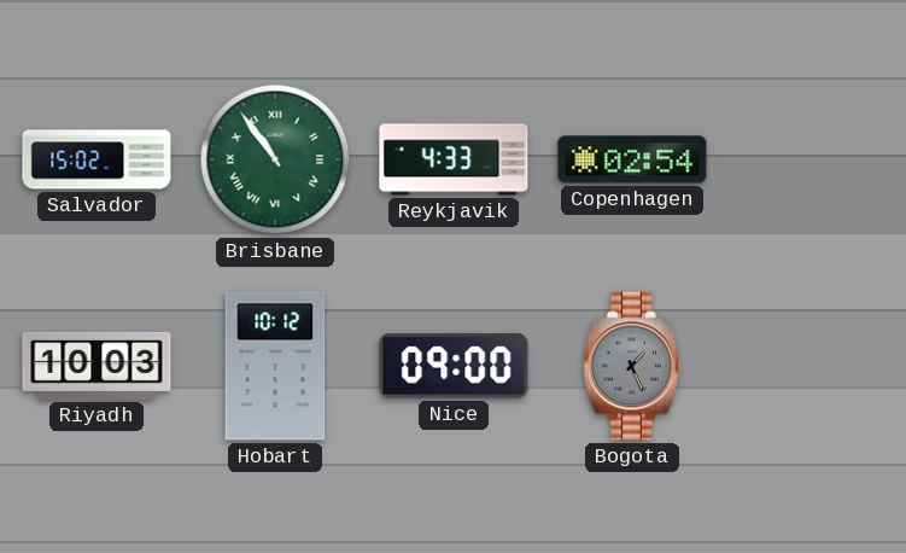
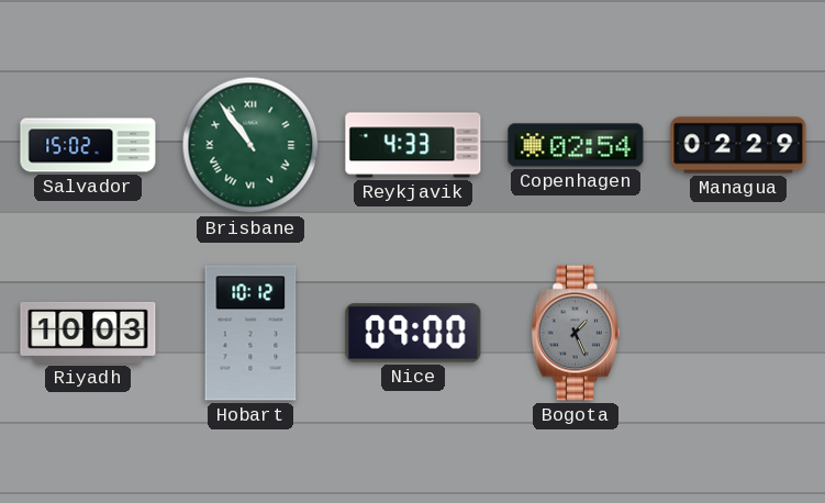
Managua: none -> 02:29 (738, 145)
